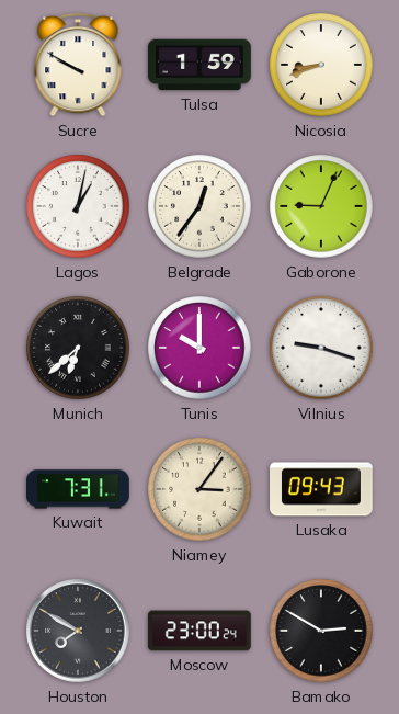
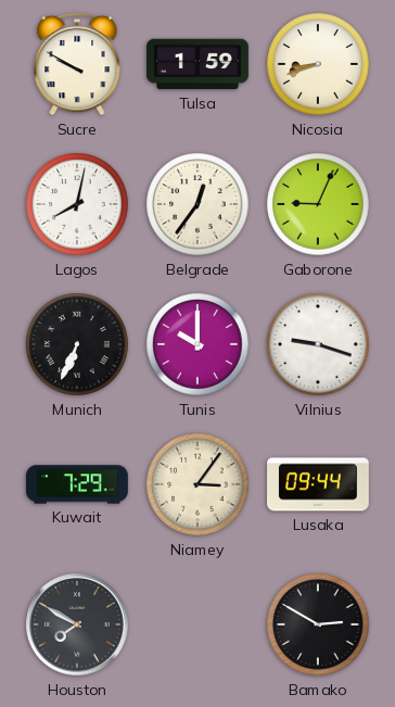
Lagos: 1:02 -> 8:02 (77, 204)
Munich: 6:38 -> 6:34 (77, 344)
Kuwait: 7:31 -> 7:29 (78, 484)
Lusaka: 09:43 -> 09:44 (319, 484)
Moscow: 23:00 -> none (200, 631)
